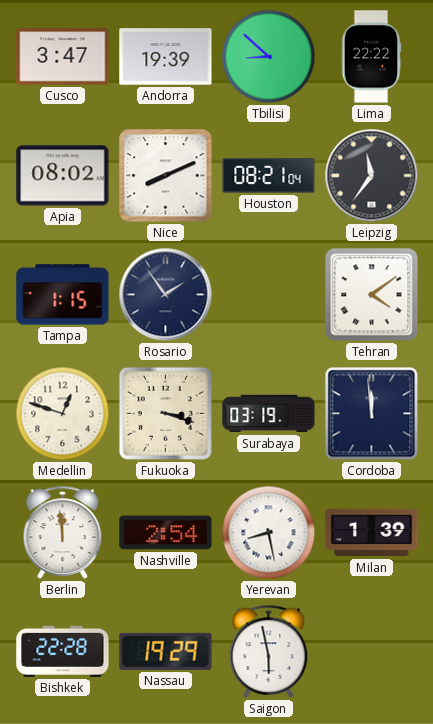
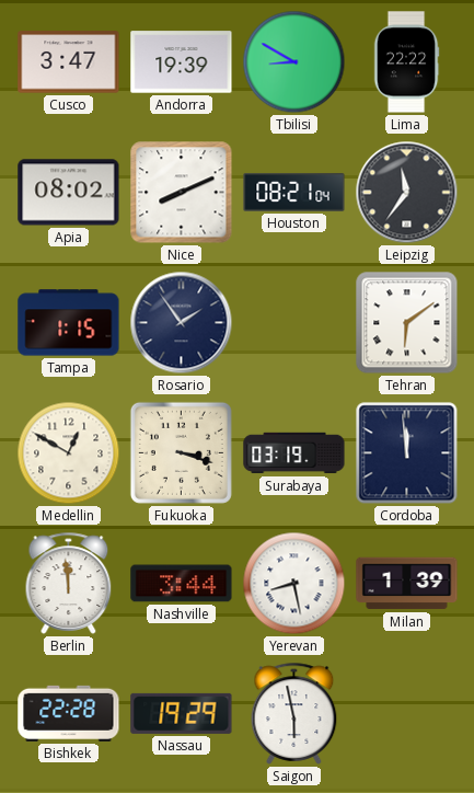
Tbilisi: 8:52 -> 8:50 (294, 62)
Tehran: 4:09 -> 6:09 (407, 323)
Medellin: 12:48 -> 12:50 (69, 453)
Nashville: 2:54 -> 3:44 (182, 584)
